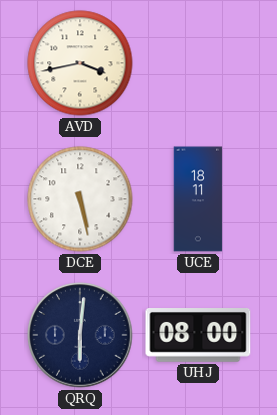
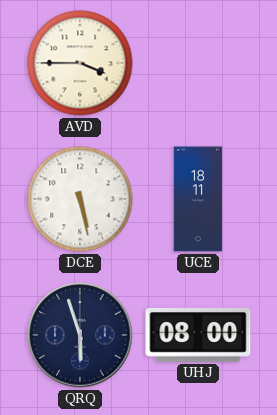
AVD: 3:43 -> 3:45 (80, 63)
QRQ: 6:01 -> 5:57 (80, 335)
